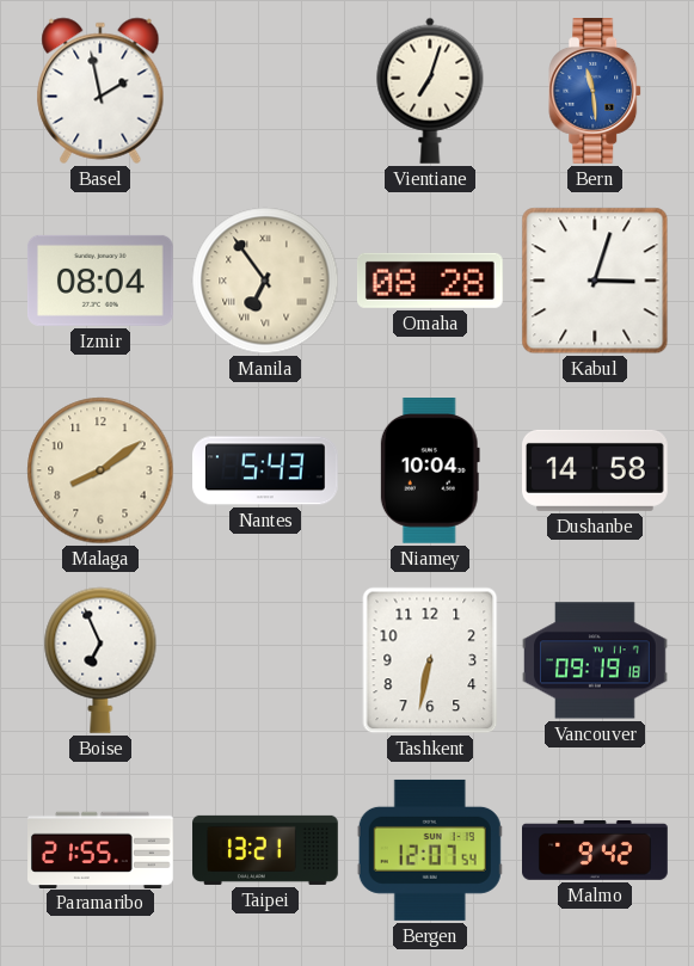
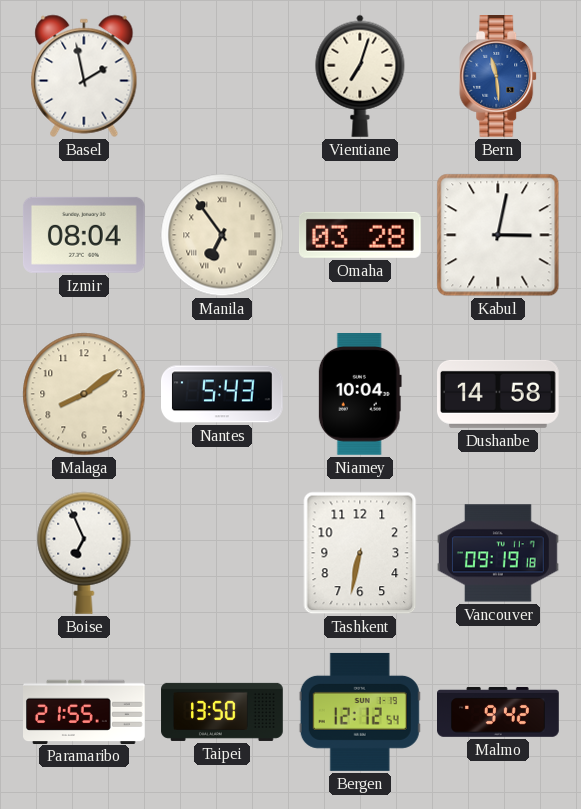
Omaha: 08:28 -> 03:28 (360, 235)
Kabul: 3:03 -> 3:02 (498, 235)
Taipei: 13:21 -> 13:50 (222, 712)
Bergen: 12:07 -> 12:12 (360, 712)
